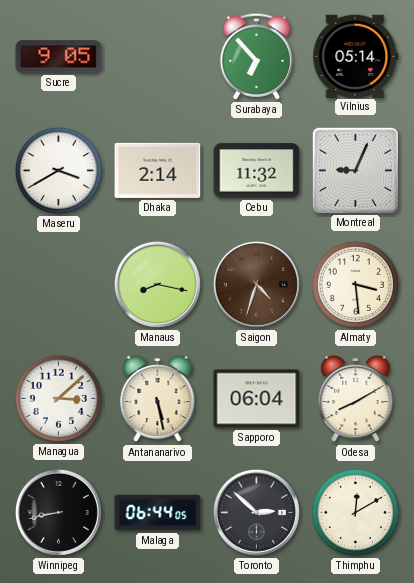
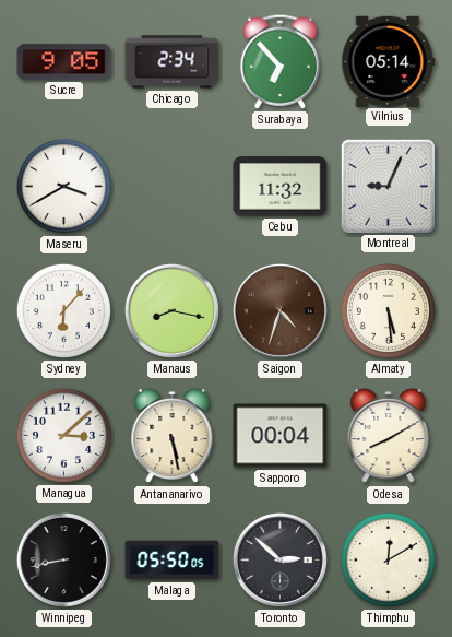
Chicago: none -> 2:34 (173, 62)
Dhaka: 2:14 -> none (158, 170)
Sydney: none -> 6:07 (63, 310)
Almaty: 3:29 -> 5:29 (388, 310)
Sapporo: 06:04 -> 00:04 (281, 436)
Malaga: 06:44 -> 05:50 (173, 561)
